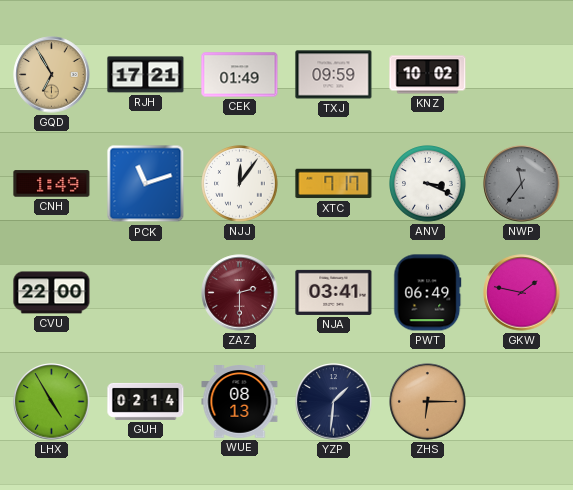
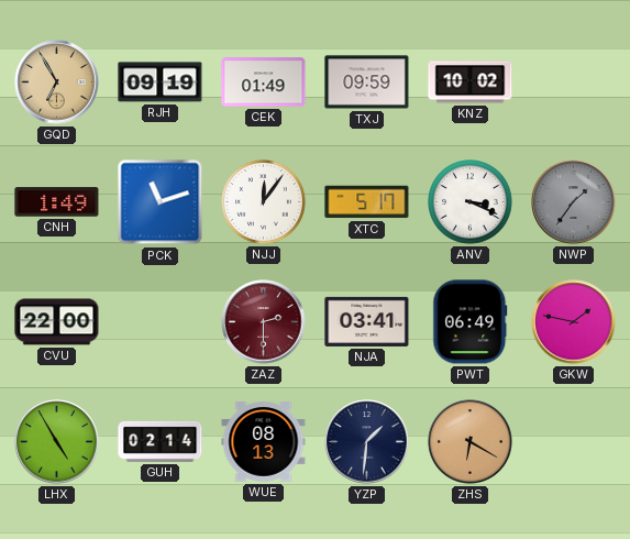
RJH: 17:21 -> 09:19 (161, 82)
XTC: 7:17 -> 5:17 (367, 202)
NWP: 11:36 -> 1:36 (574, 202)
ZHS: 6:15 -> 6:20 (471, 442)
